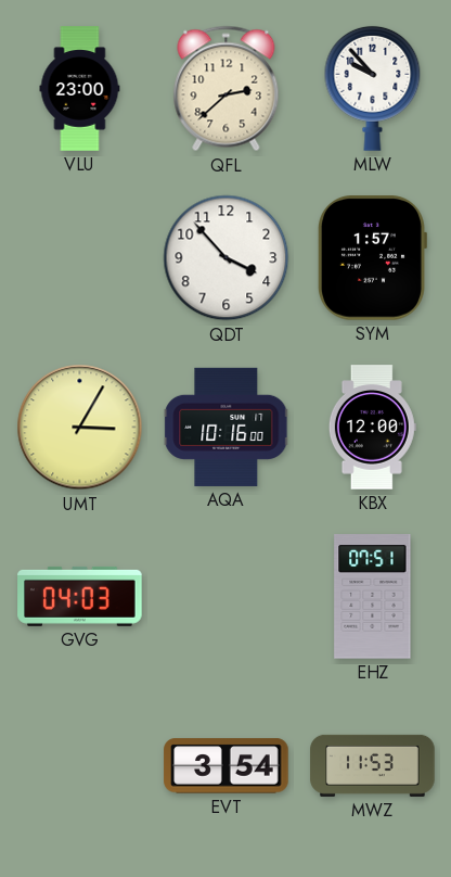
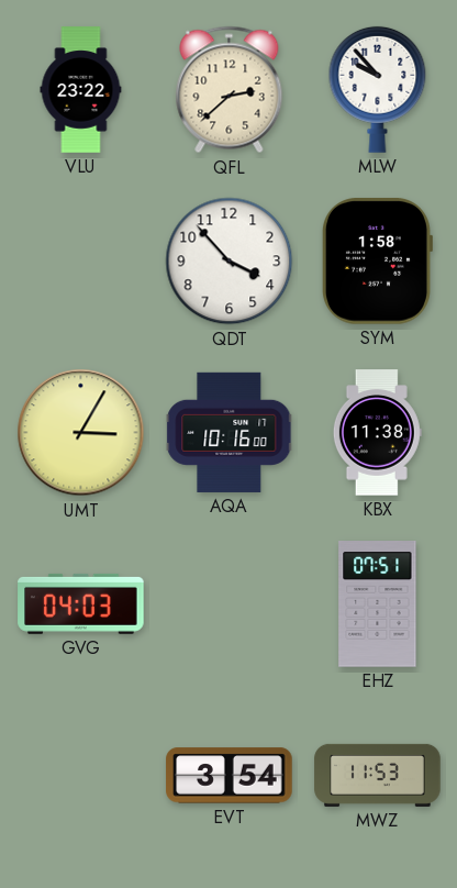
VLU: 23:00 -> 23:22 (81, 90)
SYM: 1:57 -> 1:58 (377, 262)
KBX: 12:00 -> 11:38 (377, 433)
